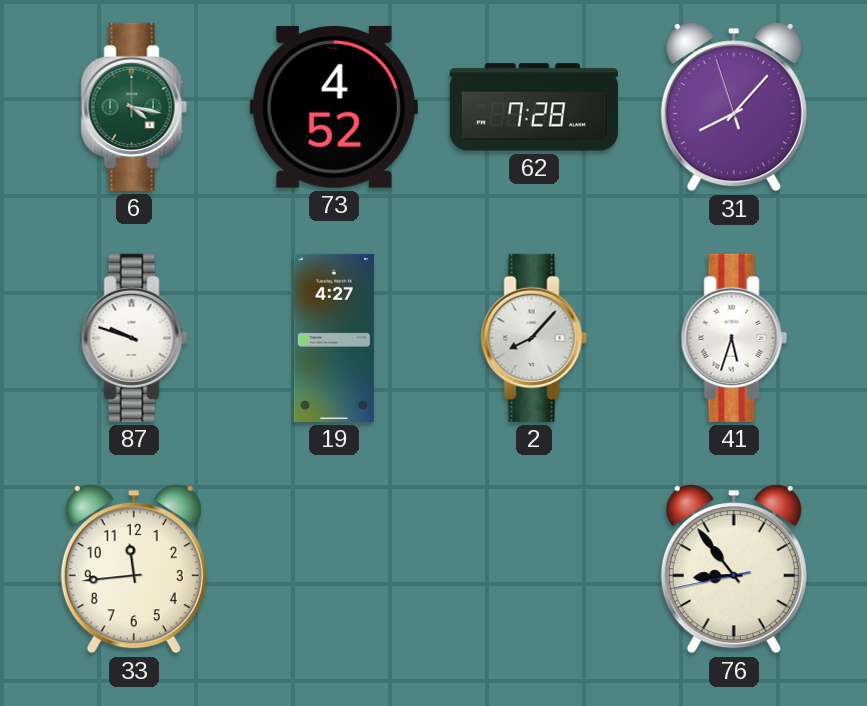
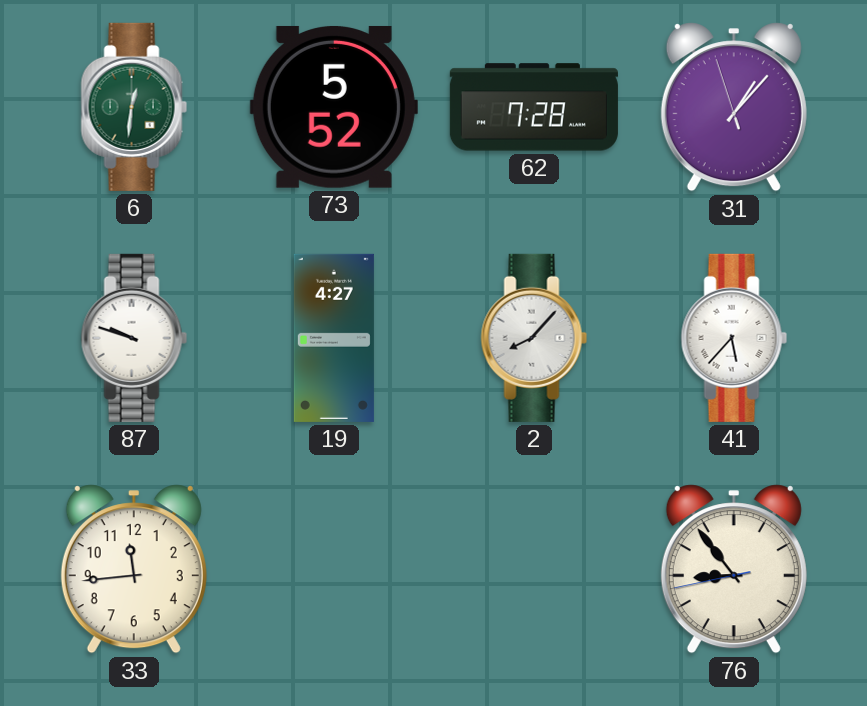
6: 4:17 -> 12:31 (134, 107)
73: 4:52 -> 5:52 (334, 107)
31: 8:06 -> 1:06 (734, 107)
41: 5:33 -> 5:37 (734, 338)
